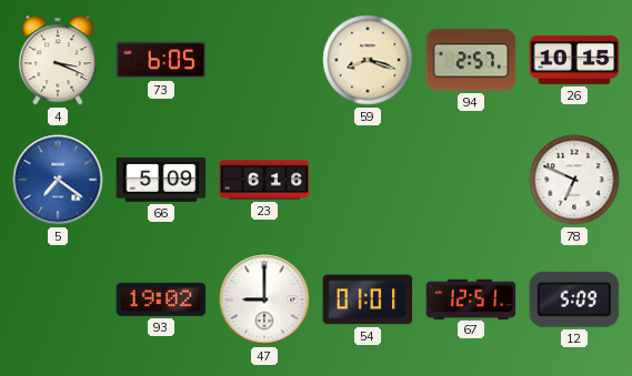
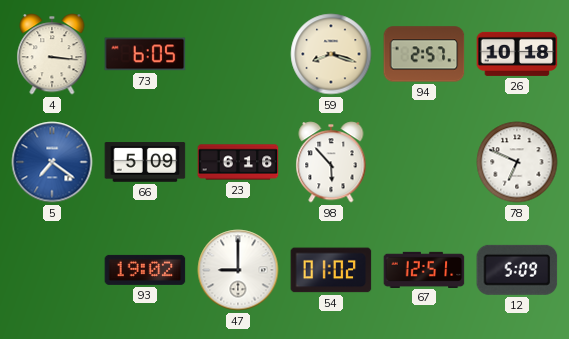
4: 3:19 -> 3:16 (52, 54)
26: 10:15 -> 10:18 (517, 54)
98: none -> 5:53 (331, 162)
54: 01:01 -> 01:02 (331, 270)
